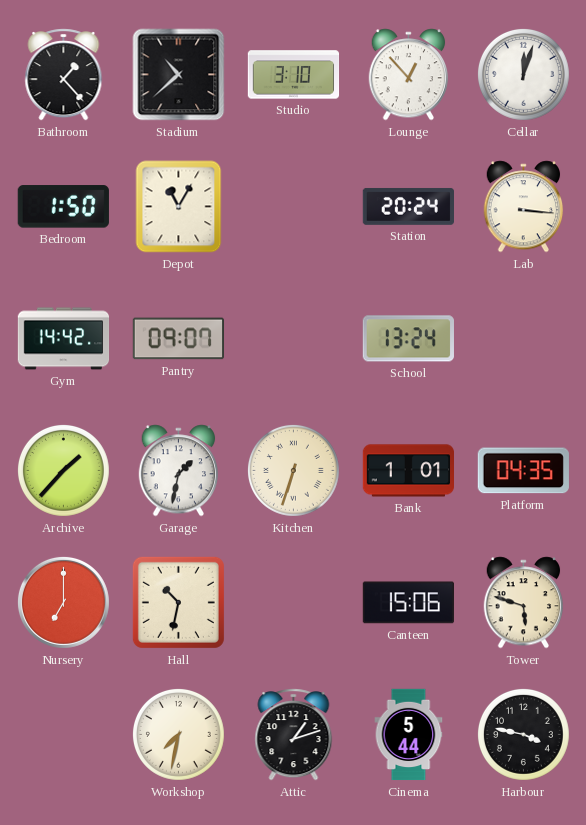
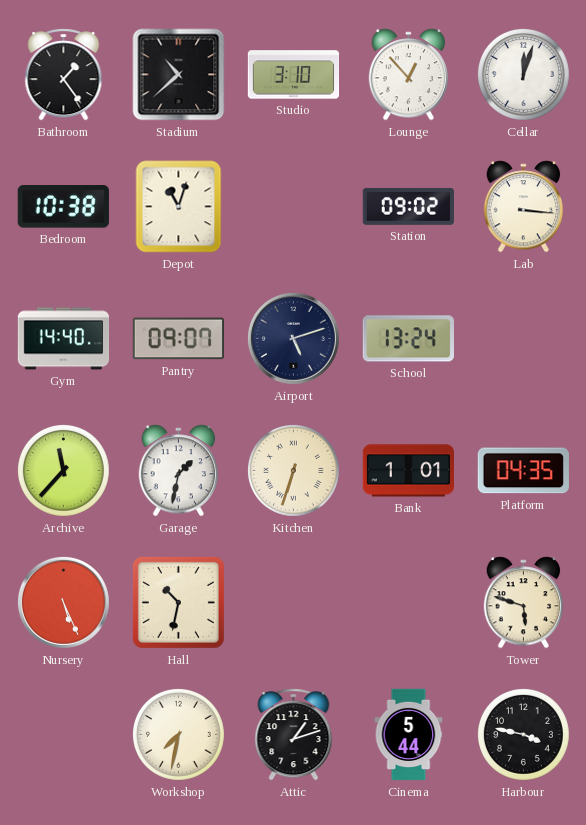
Bathroom: 1:23 -> 1:24 (64, 75)
Bedroom: 1:50 -> 10:38 (63, 207)
Depot: 11:05 -> 11:03 (179, 207)
Station: 20:24 -> 09:02 (408, 206)
Gym: 14:42 -> 14:40 (64, 339)
Airport: none -> 5:12 (293, 338)
Archive: 1:37 -> 11:37 (63, 470)
Nursery: 7:00 -> 5:26 (63, 602)
Canteen: 15:06 -> none (408, 603)
